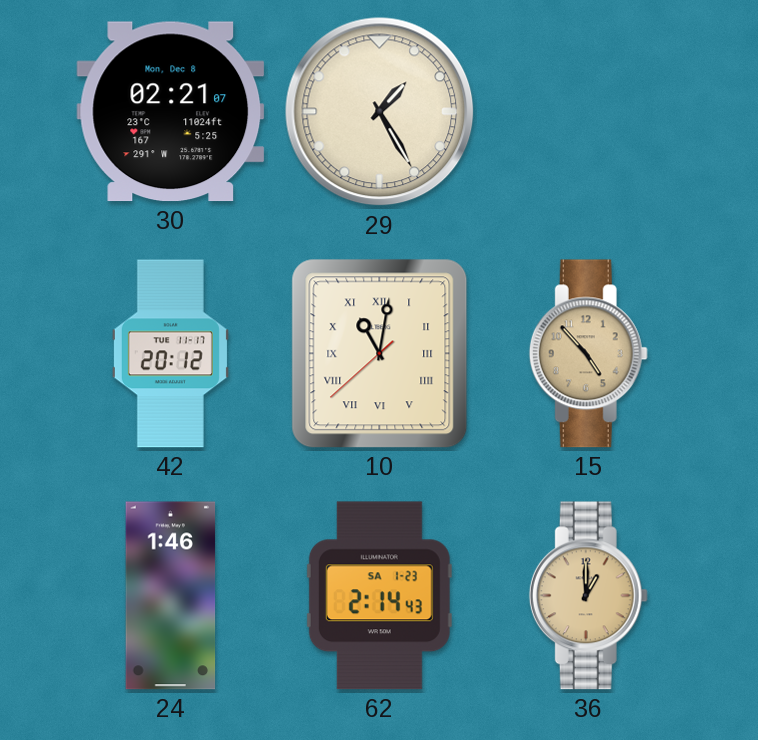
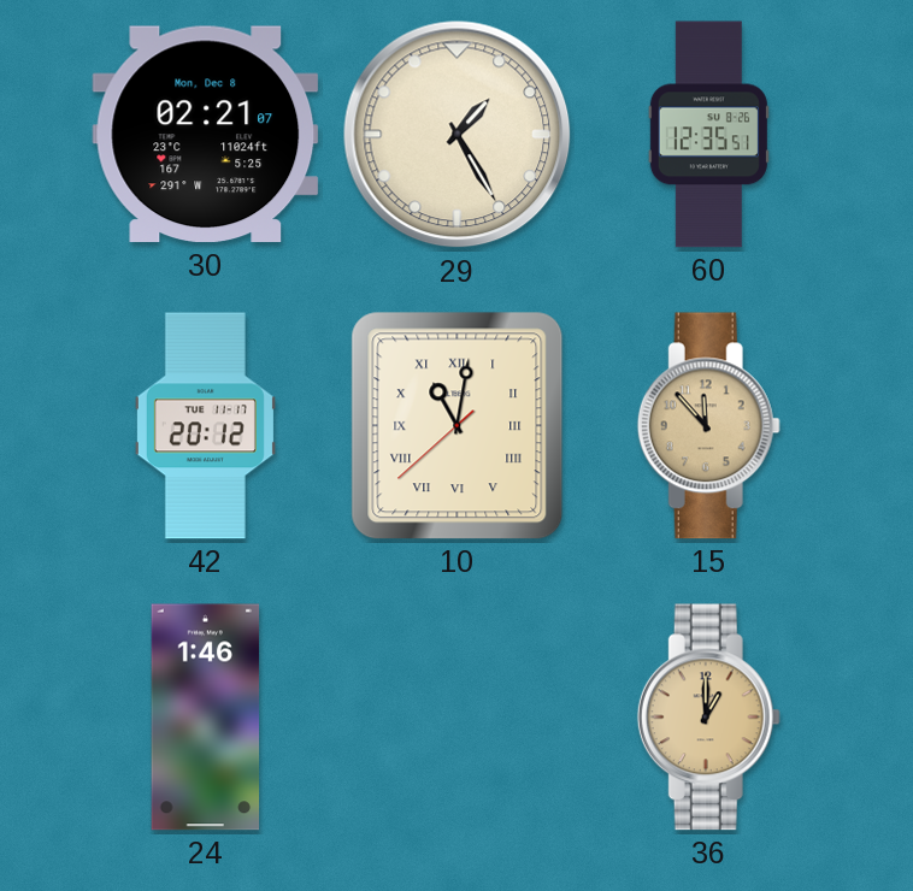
60: none -> 12:35 (708, 135)
15: 4:53 -> 11:53 (708, 426)
62: 2:14 -> none (379, 596)
